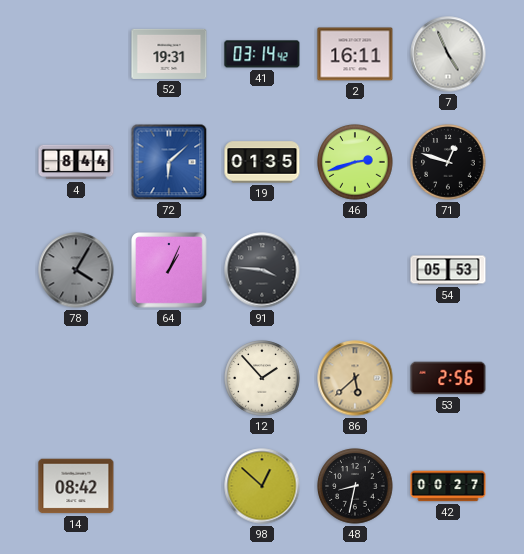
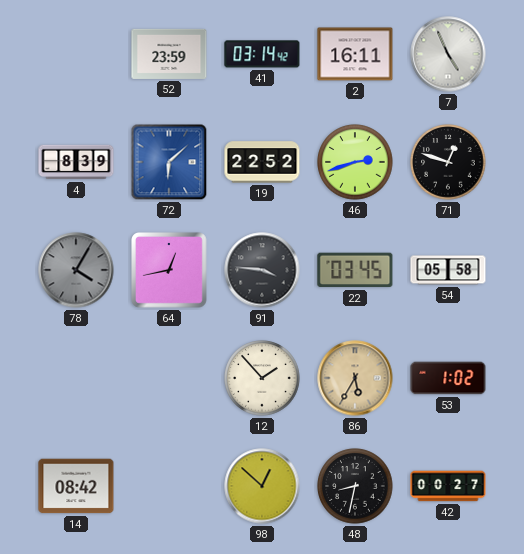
52: 19:31 -> 23:59 (169, 54)
4: 8:44 -> 8:39 (76, 162)
19: 01:35 -> 22:52 (262, 162)
64: 1:04 -> 12:43 (169, 270)
22: none -> 03:45 (355, 270)
54: 05:53 -> 05:58 (448, 270)
86: 5:38 -> 5:35 (355, 378)
53: 2:56 -> 1:02 (448, 378)
